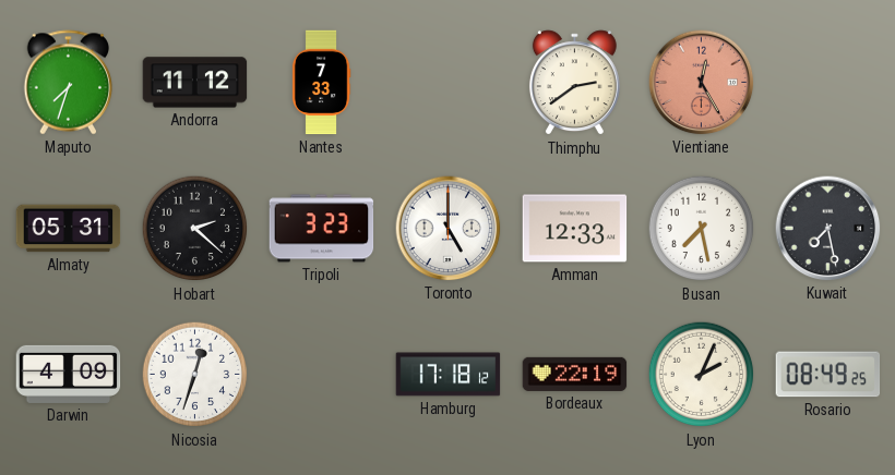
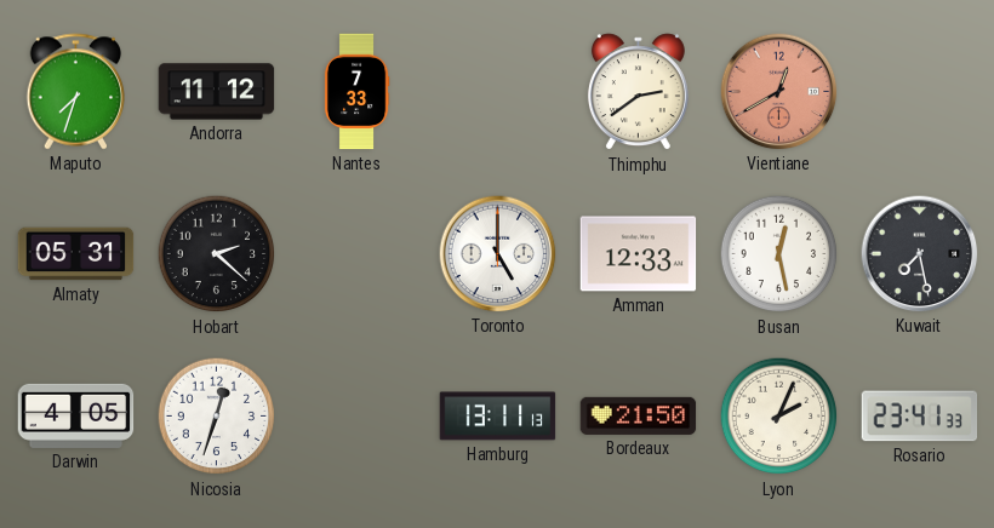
Vientiane: 12:25 -> 12:40 (779, 92)
Tripoli: 3:23 -> none (322, 229)
Busan: 7:28 -> 12:28 (779, 254)
Darwin: 4:09 -> 4:05 (76, 415)
Hamburg: 17:18 -> 13:11 (498, 417)
Bordeaux: 22:19 -> 21:50 (639, 415)
Rosario: 08:49 -> 23:41 (920, 417)
